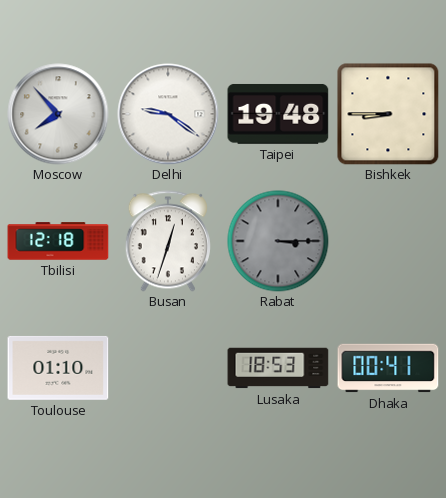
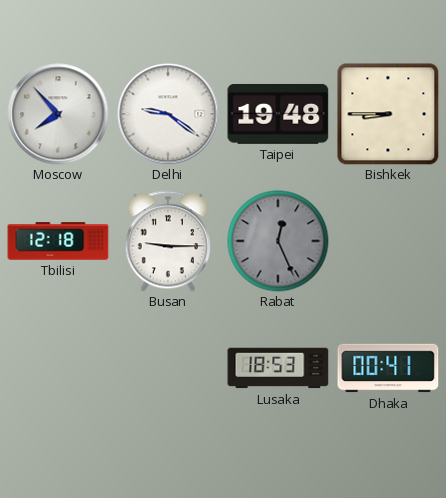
Busan: 12:33 -> 9:15 (168, 241)
Rabat: 3:15 -> 12:26 (278, 241)
Toulouse: 01:10 -> none (58, 368)
